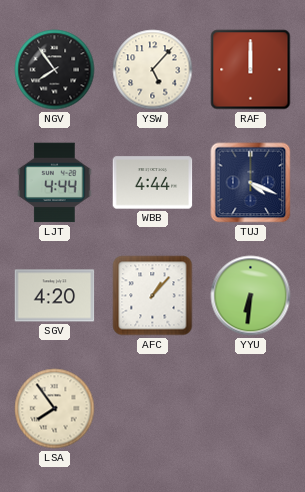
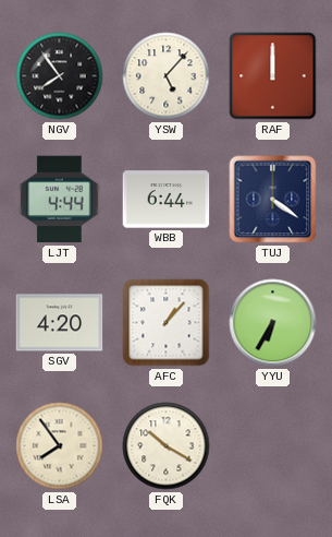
WBB: 4:44 -> 6:44 (167, 200)
TUJ: 4:19 -> 4:21 (273, 200)
YYU: 6:31 -> 6:35 (273, 323)
FQK: none -> 10:20 (167, 446)
